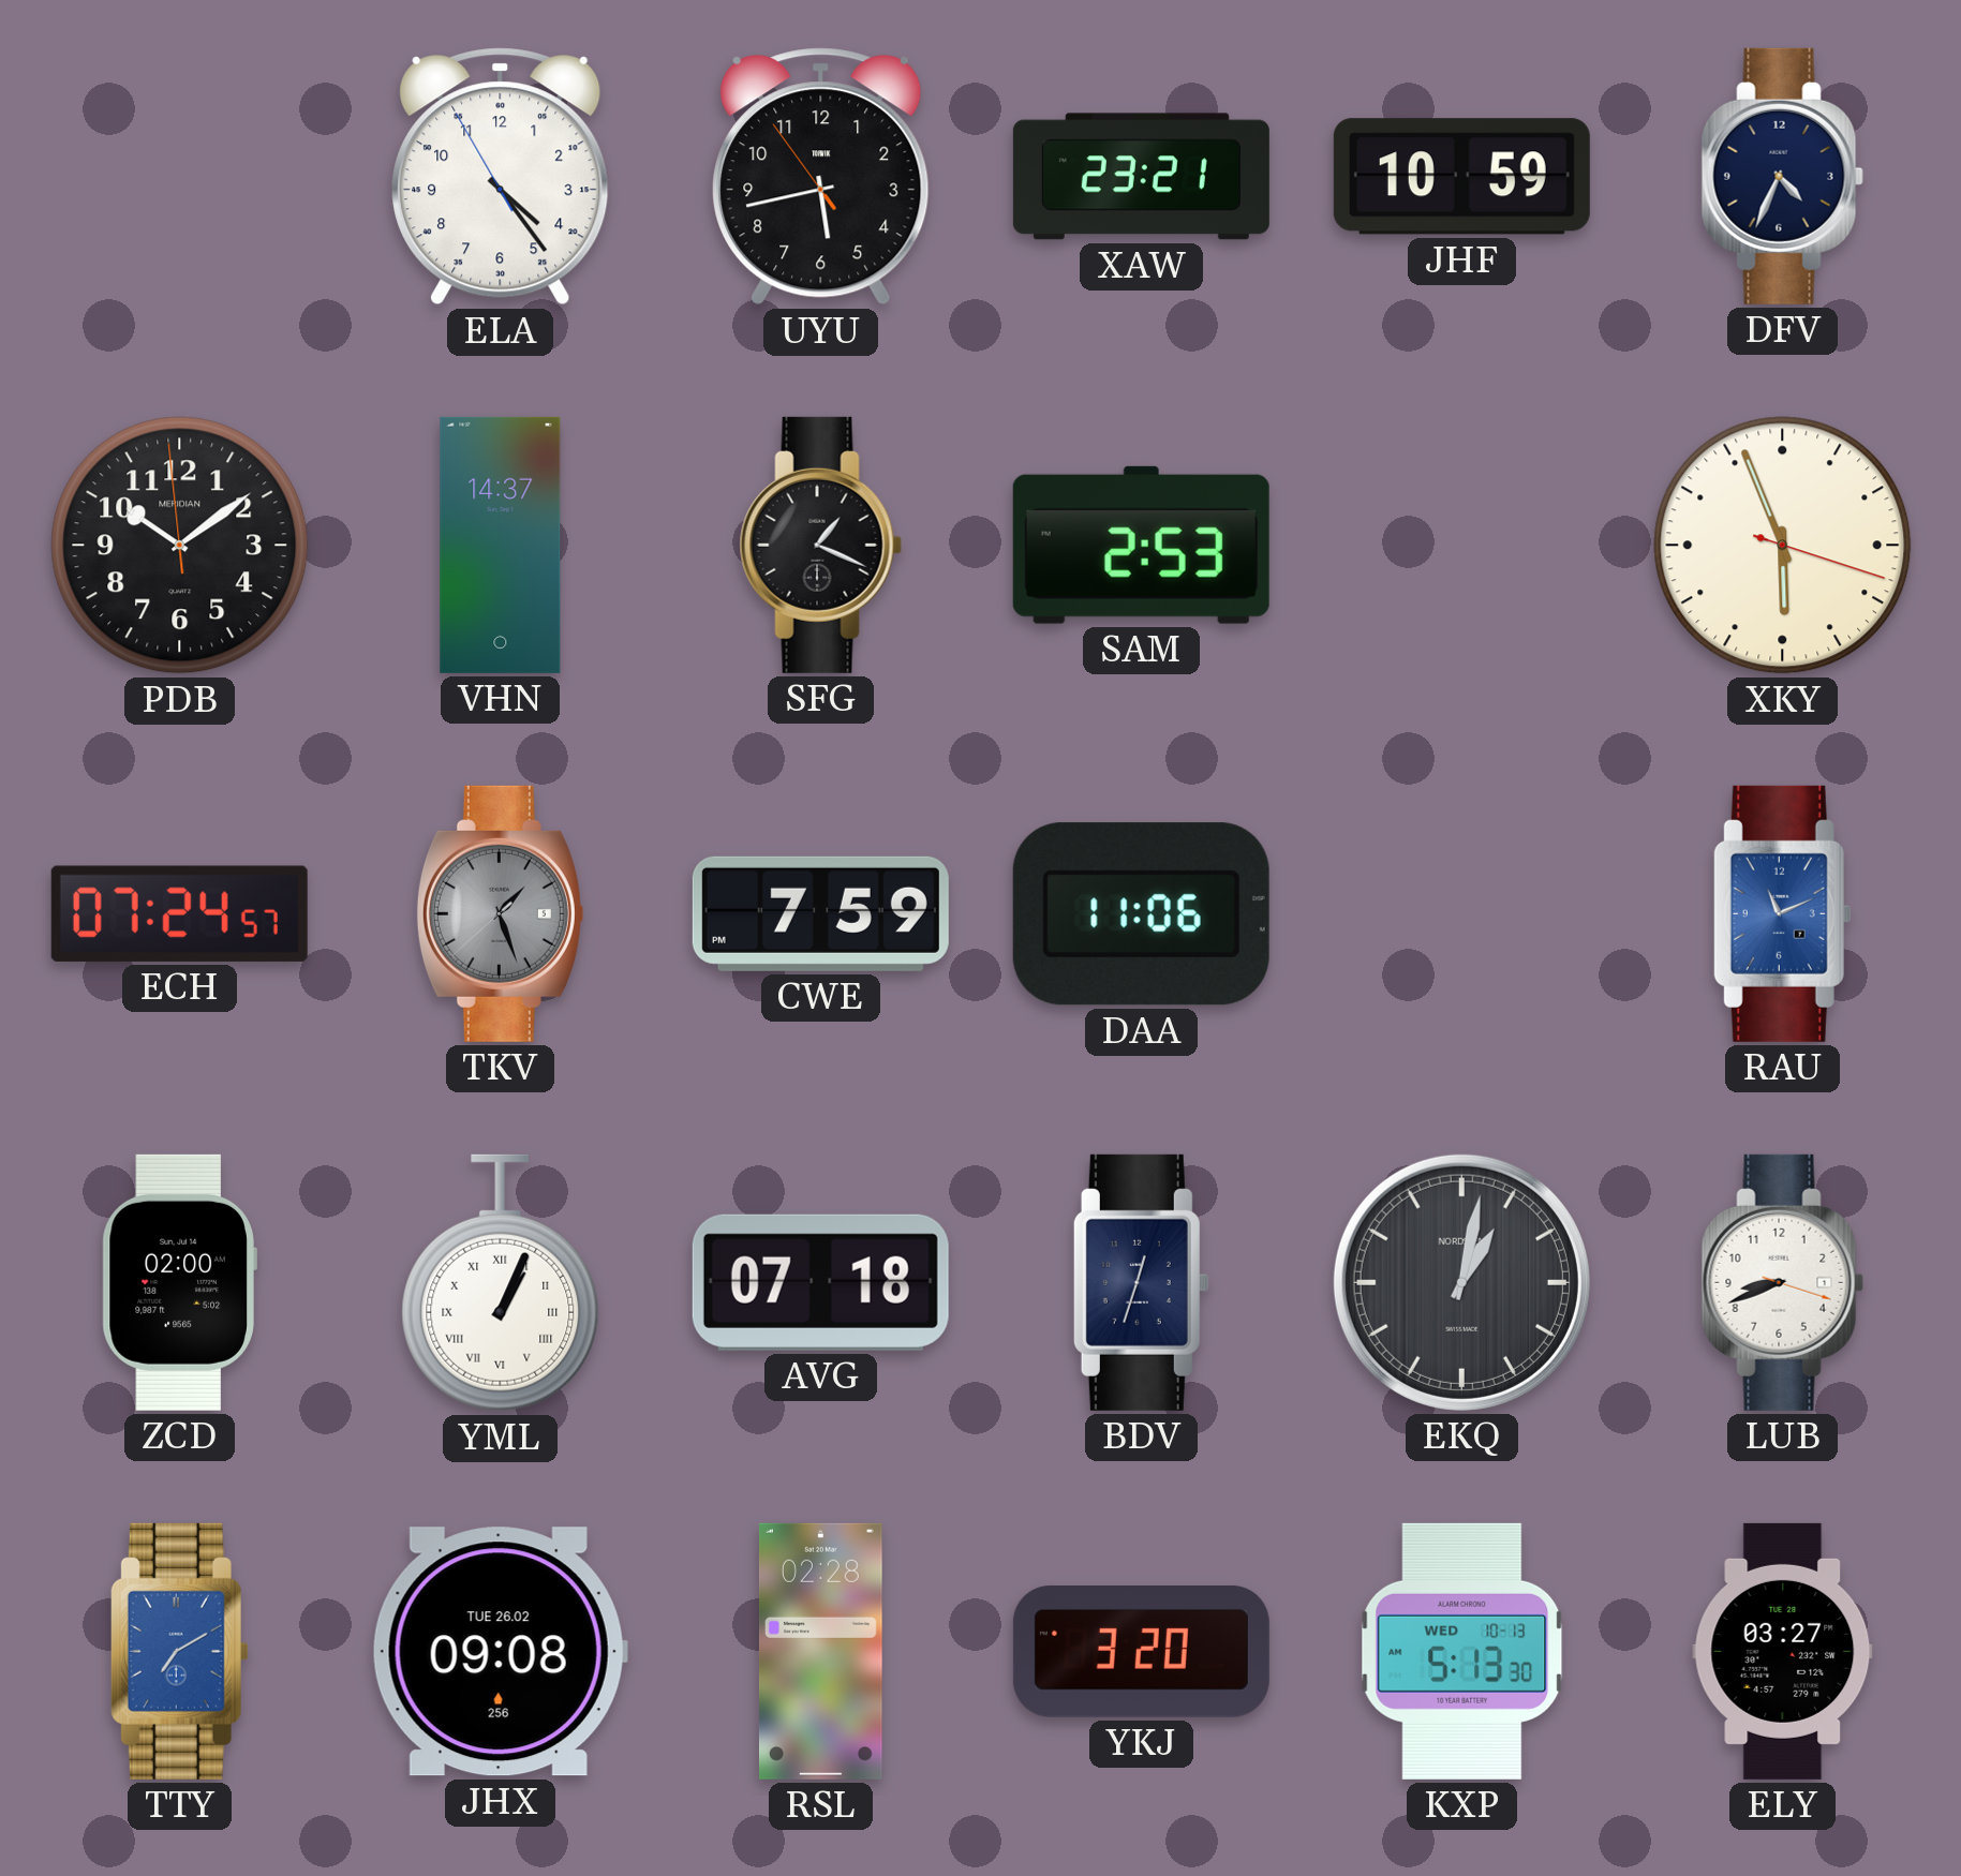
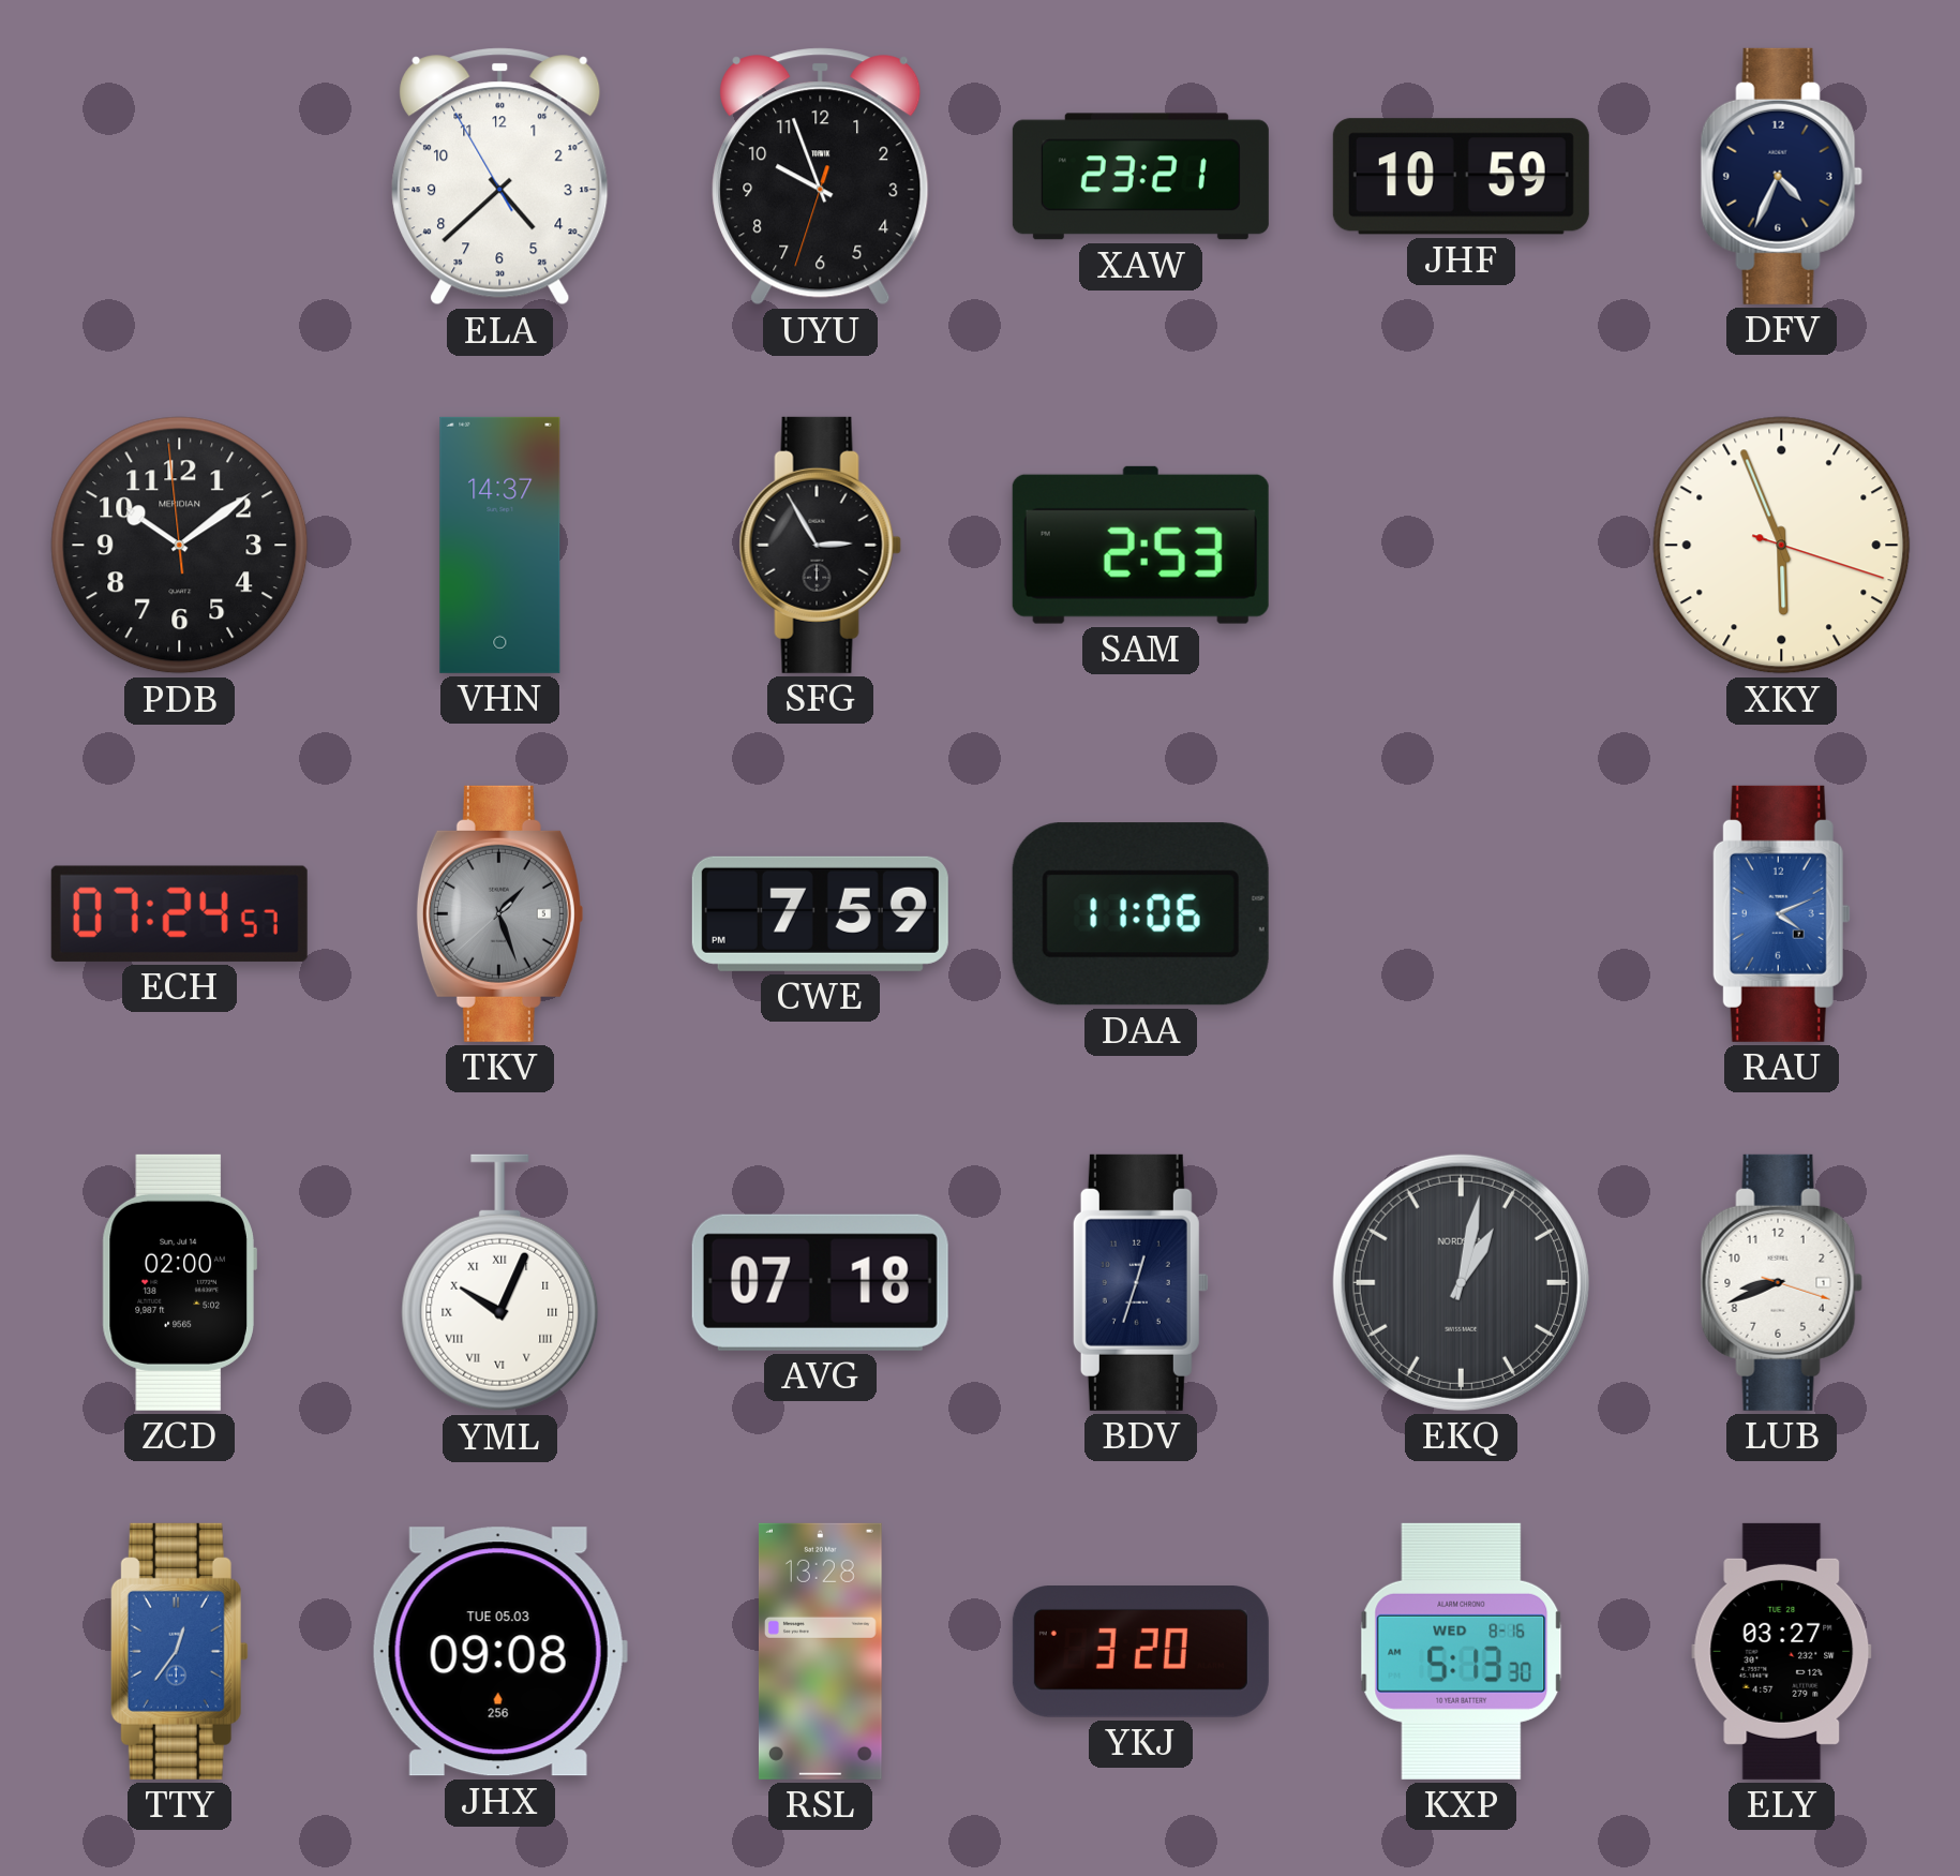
ELA: 4:23 -> 4:37 (500, 177)
UYU: 5:42 -> 9:56 (821, 177)
SFG: 1:19 -> 2:55 (820, 545)
RAU: 11:11 -> 4:11 (1781, 913)
YML: 1:04 -> 10:04 (500, 1283)
TTY: 7:10 -> 12:36 (179, 1651)
JHX date: TUE 26.02 -> TUE 05.03 (499, 1652)
RSL: 02:28 -> 13:28 (820, 1651)
KXP date: WED 10-13 -> WED 8-16 (1462, 1651)
